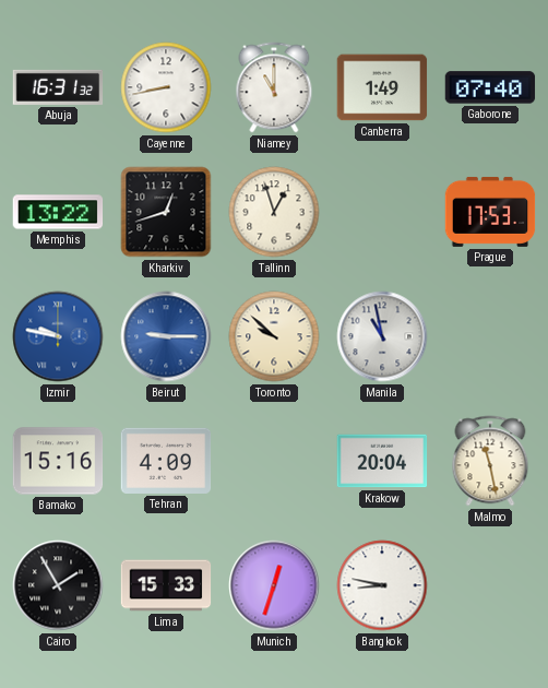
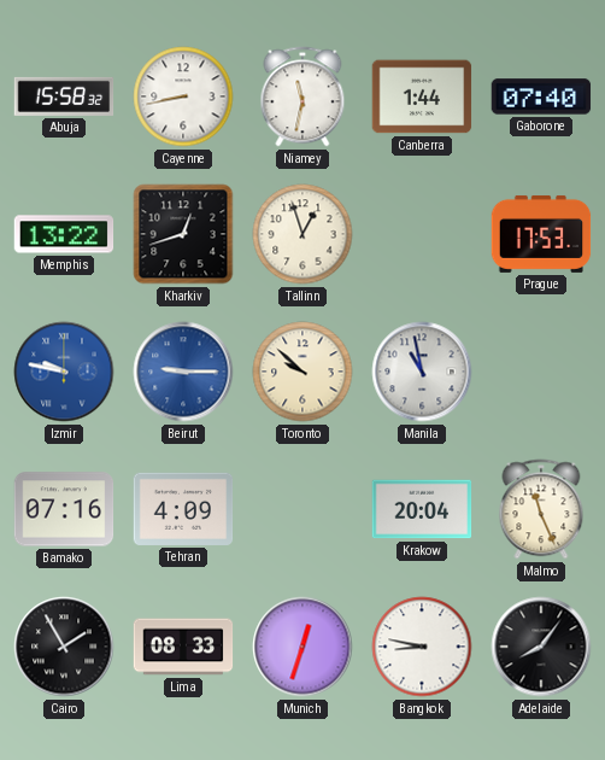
Abuja: 16:31 -> 15:58 (64, 97)
Niamey: 11:00 -> 11:32 (302, 97)
Canberra: 1:49 -> 1:44 (422, 97)
Bamako: 15:16 -> 07:16 (64, 509)
Malmo: 11:28 -> 11:26 (541, 509)
Lima: 15:33 -> 08:33 (183, 647)
Adelaide: none -> 8:06 (541, 647)
